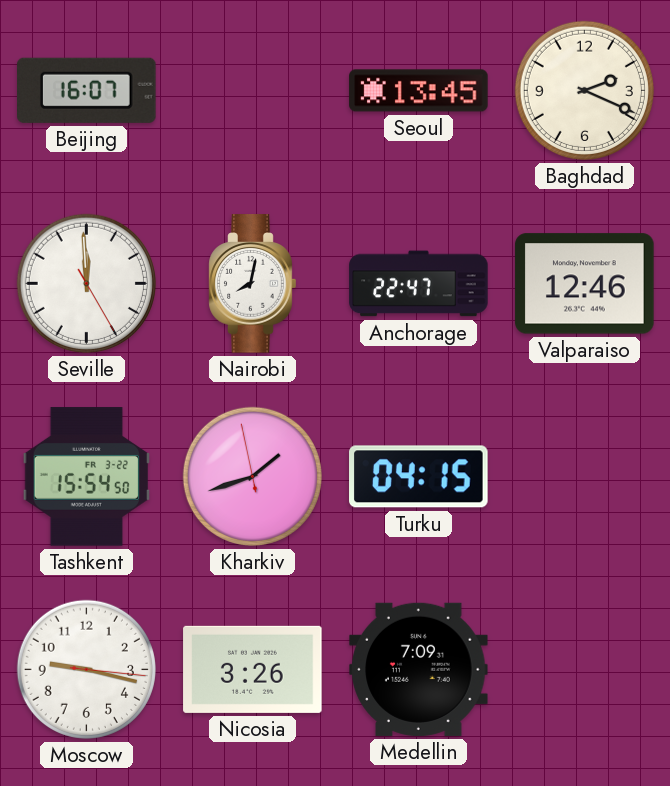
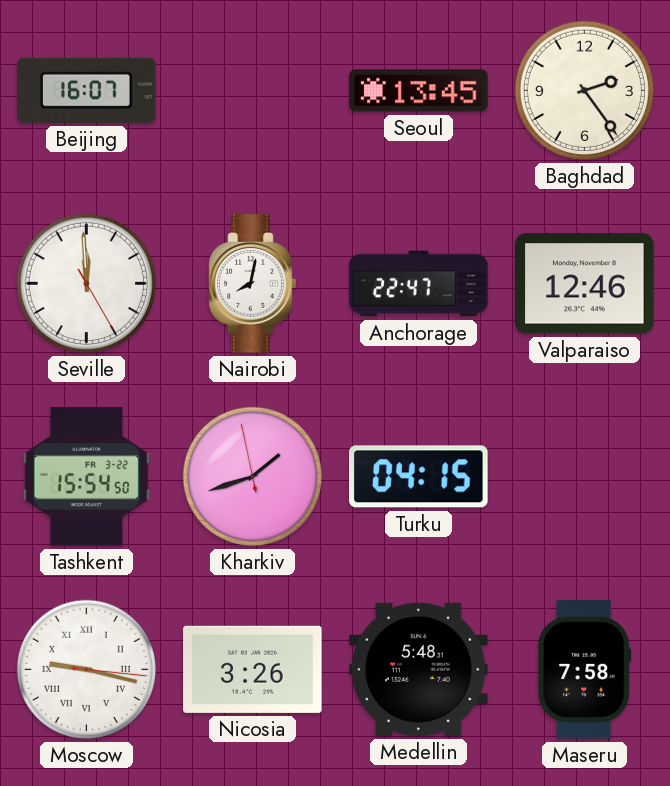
Baghdad: 2:19 -> 2:24 (584, 90)
Moscow numerals: Arabic -> Roman (86, 669)
Medellin: 7:09 -> 5:48 (419, 669)
Maseru: none -> 7:58 (585, 670)
